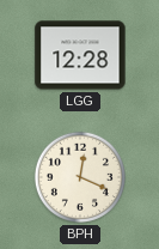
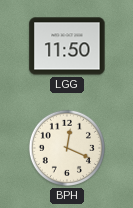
LGG: 12:28 -> 11:50 (67, 46)
